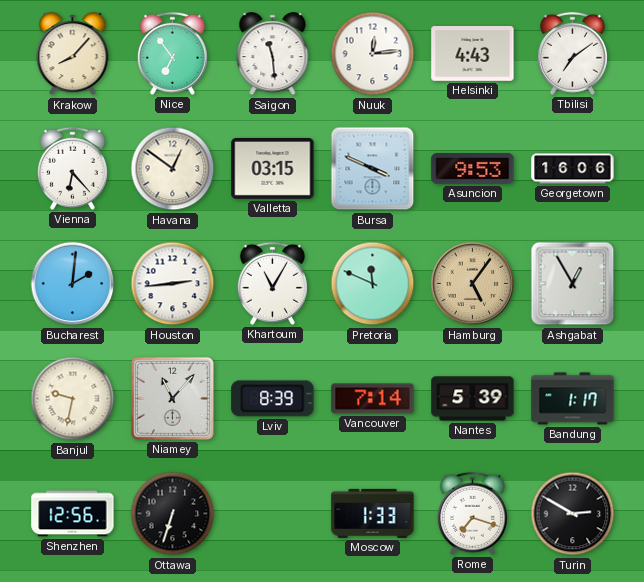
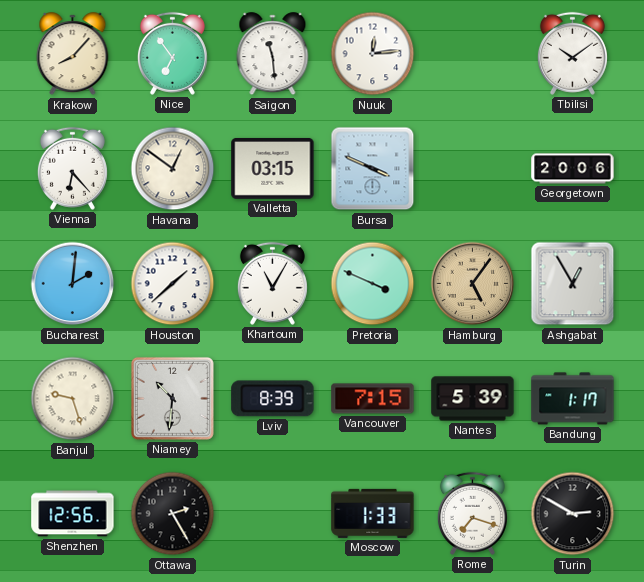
Helsinki: 4:43 -> none (473, 54)
Tbilisi: 7:09 -> 10:09 (572, 53)
Asuncion: 9:53 -> none (473, 169)
Georgetown: 16:06 -> 20:06 (573, 169)
Houston: 2:44 -> 1:38 (173, 284)
Pretoria: 11:49 -> 3:49 (373, 284)
Banjul: 9:32 -> 9:27 (73, 399)
Niamey: 11:07 -> 10:31 (172, 398)
Vancouver: 7:14 -> 7:15 (373, 399)
Ottawa: 6:33 -> 2:25 (173, 514)
